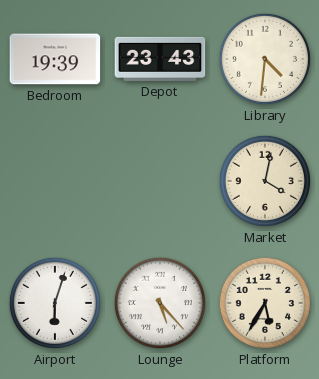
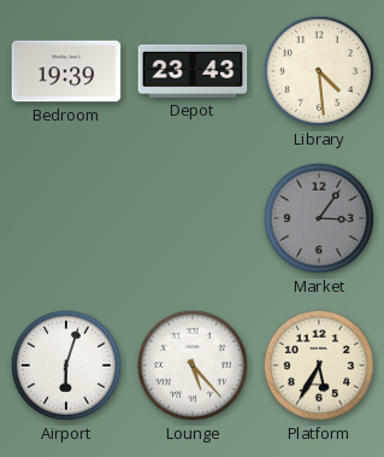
Library: 4:31 -> 4:29 (319, 71)
Market: 4:02 -> 3:06 (319, 218)
Market dial: cream -> grey (319, 218)
